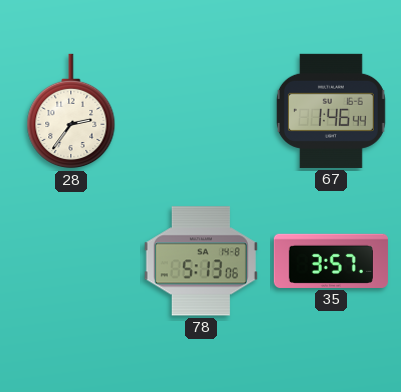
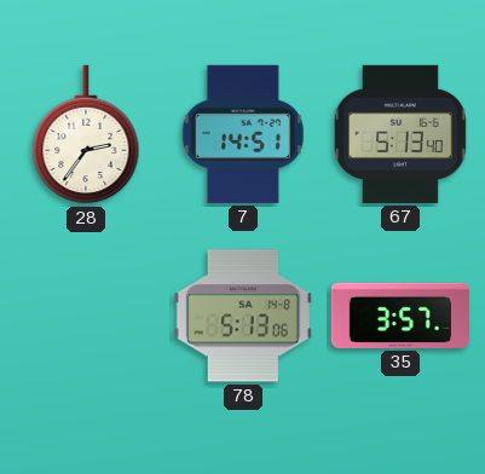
7: none -> 14:51 (243, 134)
67: 1:46 -> 5:13 (400, 134)
